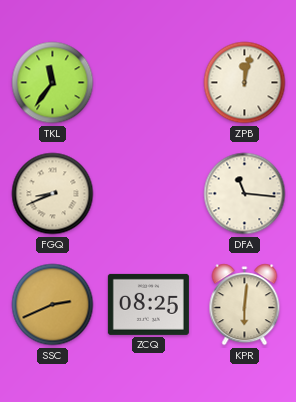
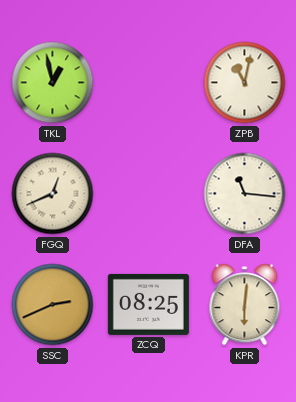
TKL: 11:36 -> 12:58 (53, 83)
ZPB: 12:02 -> 11:02 (245, 83)
FGQ: 8:41 -> 12:41 (53, 194)
